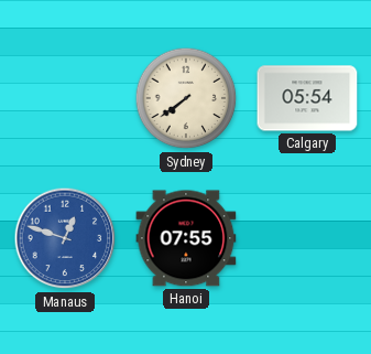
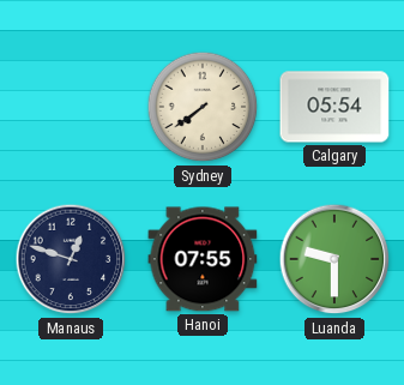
Manaus dial: blue -> navy (71, 259)
Luanda: none -> 9:30 (334, 259)
